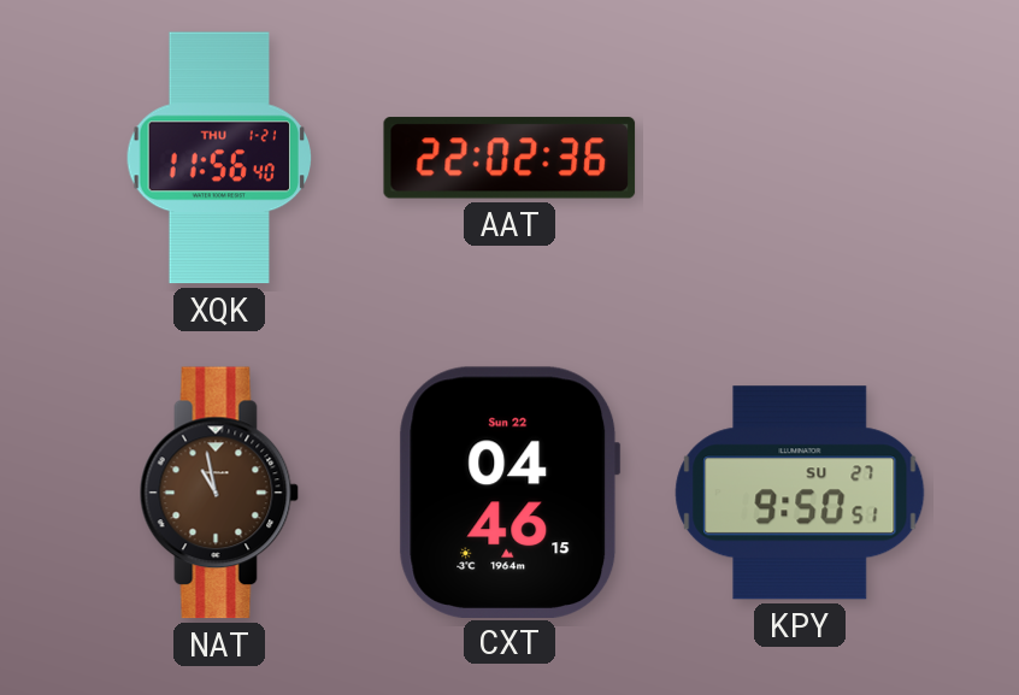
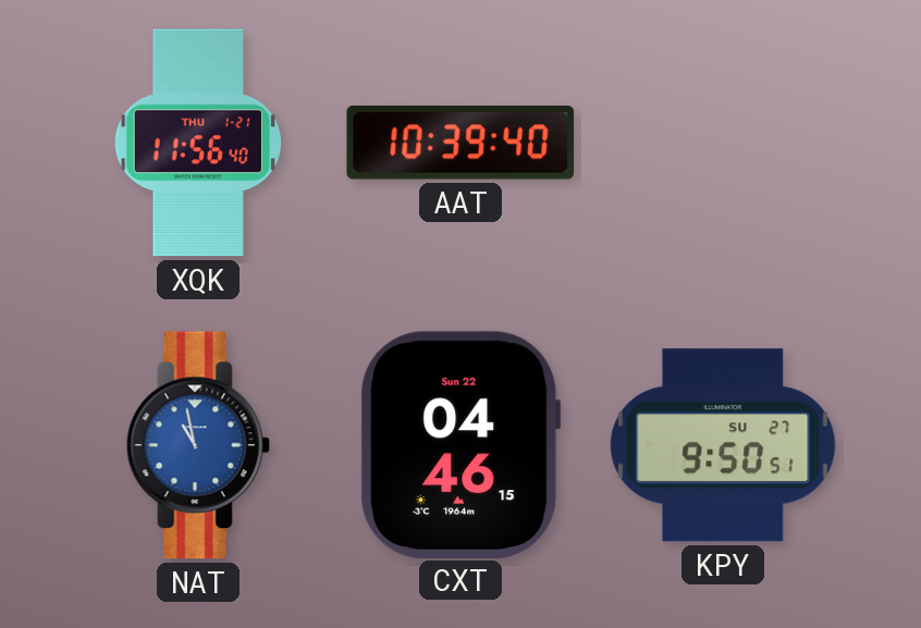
AAT: 22:02 -> 10:39 (461, 143)
NAT dial: brown -> blue (198, 445)
